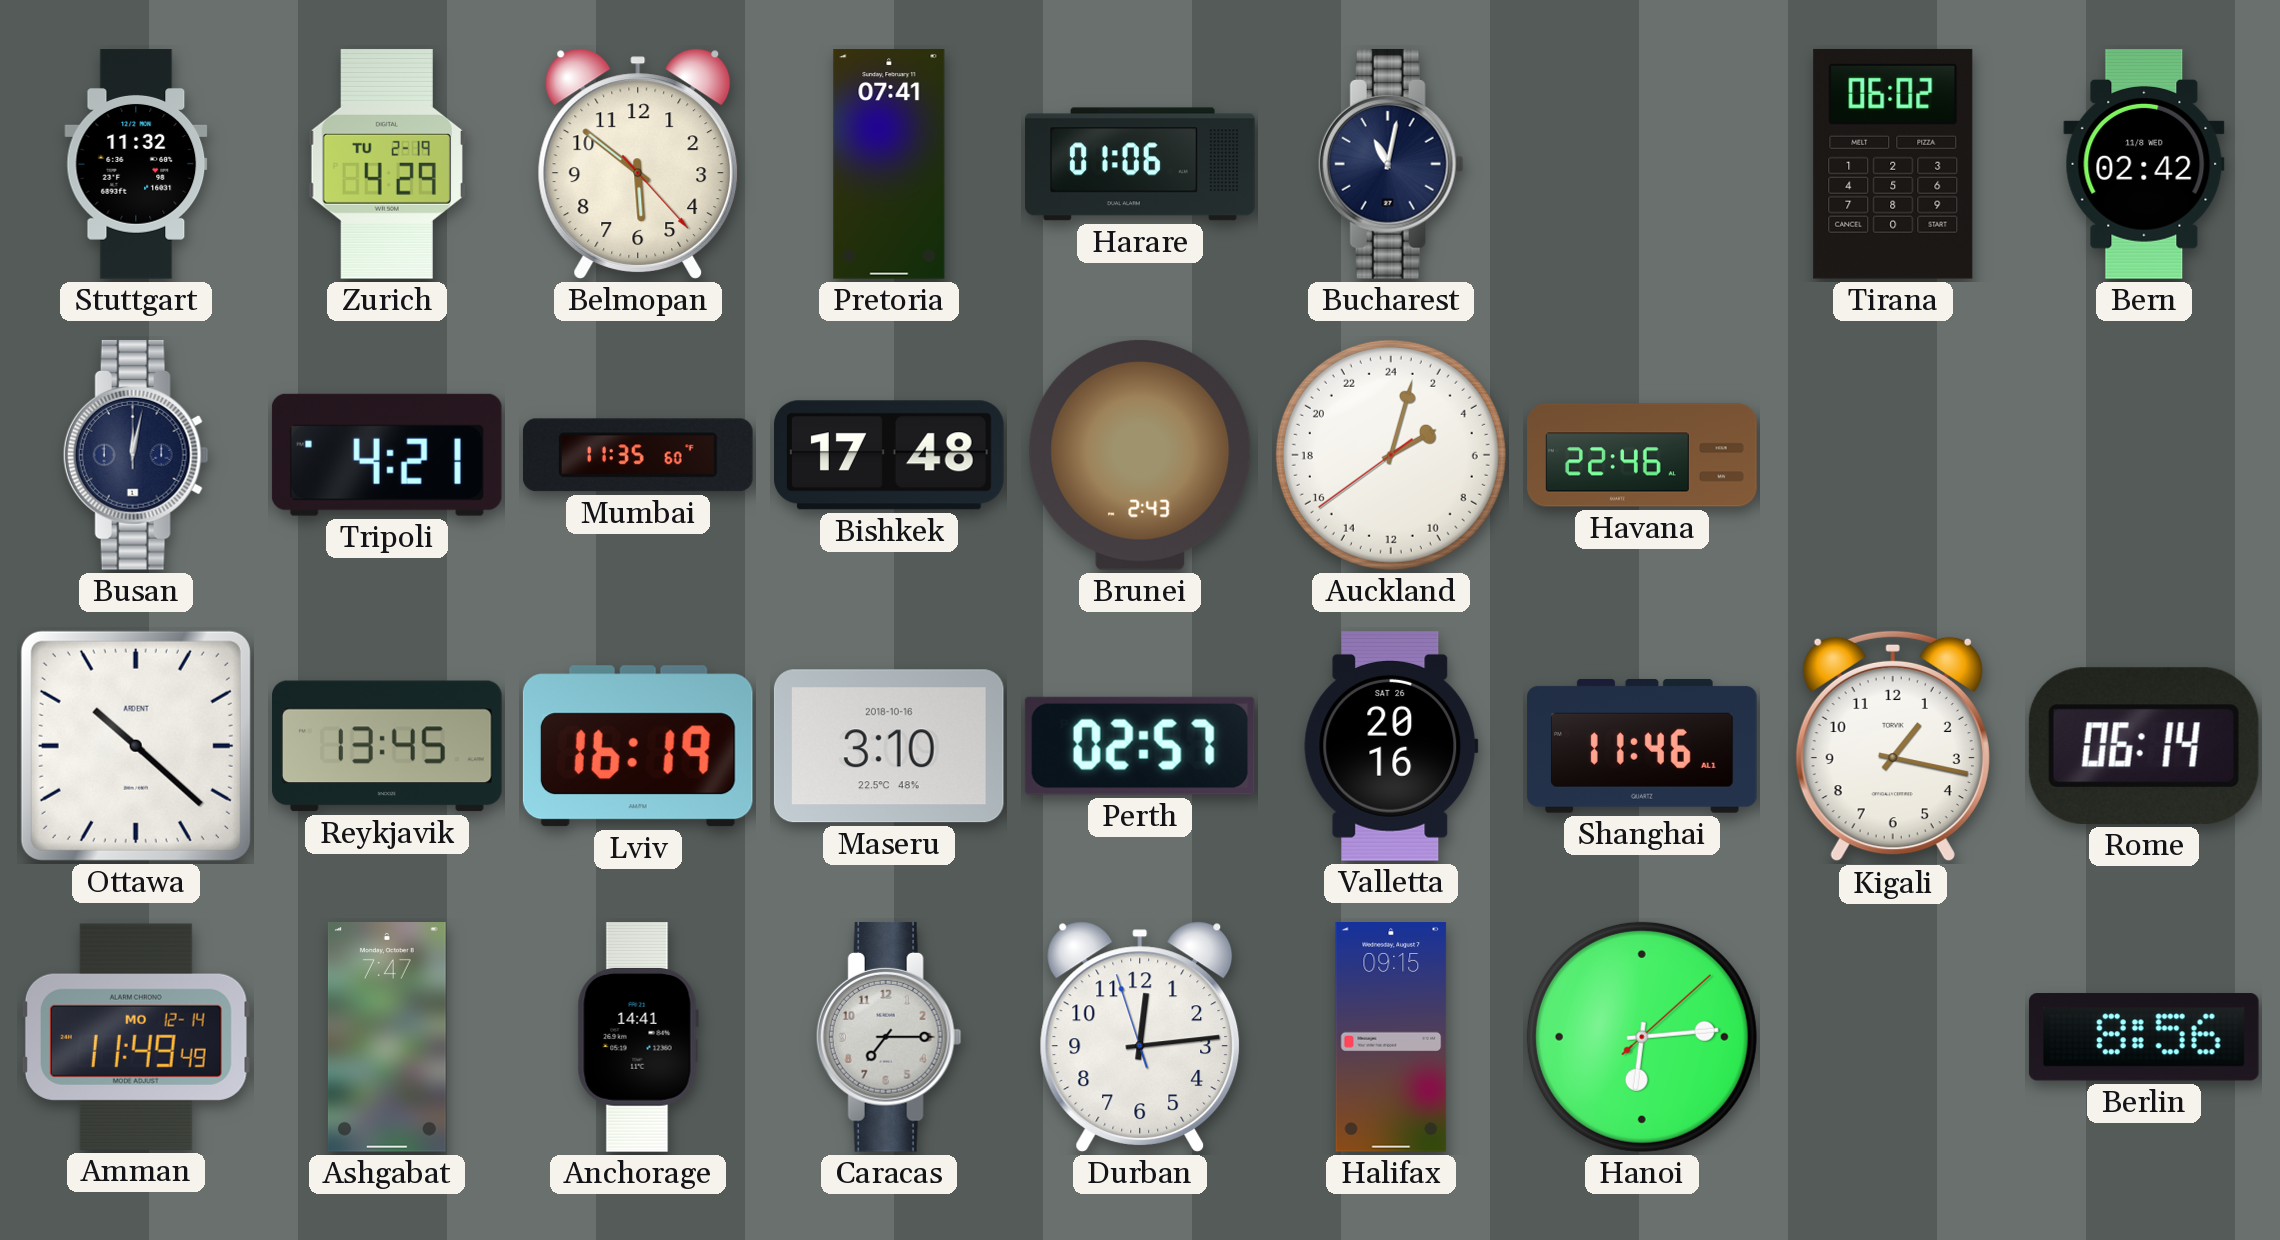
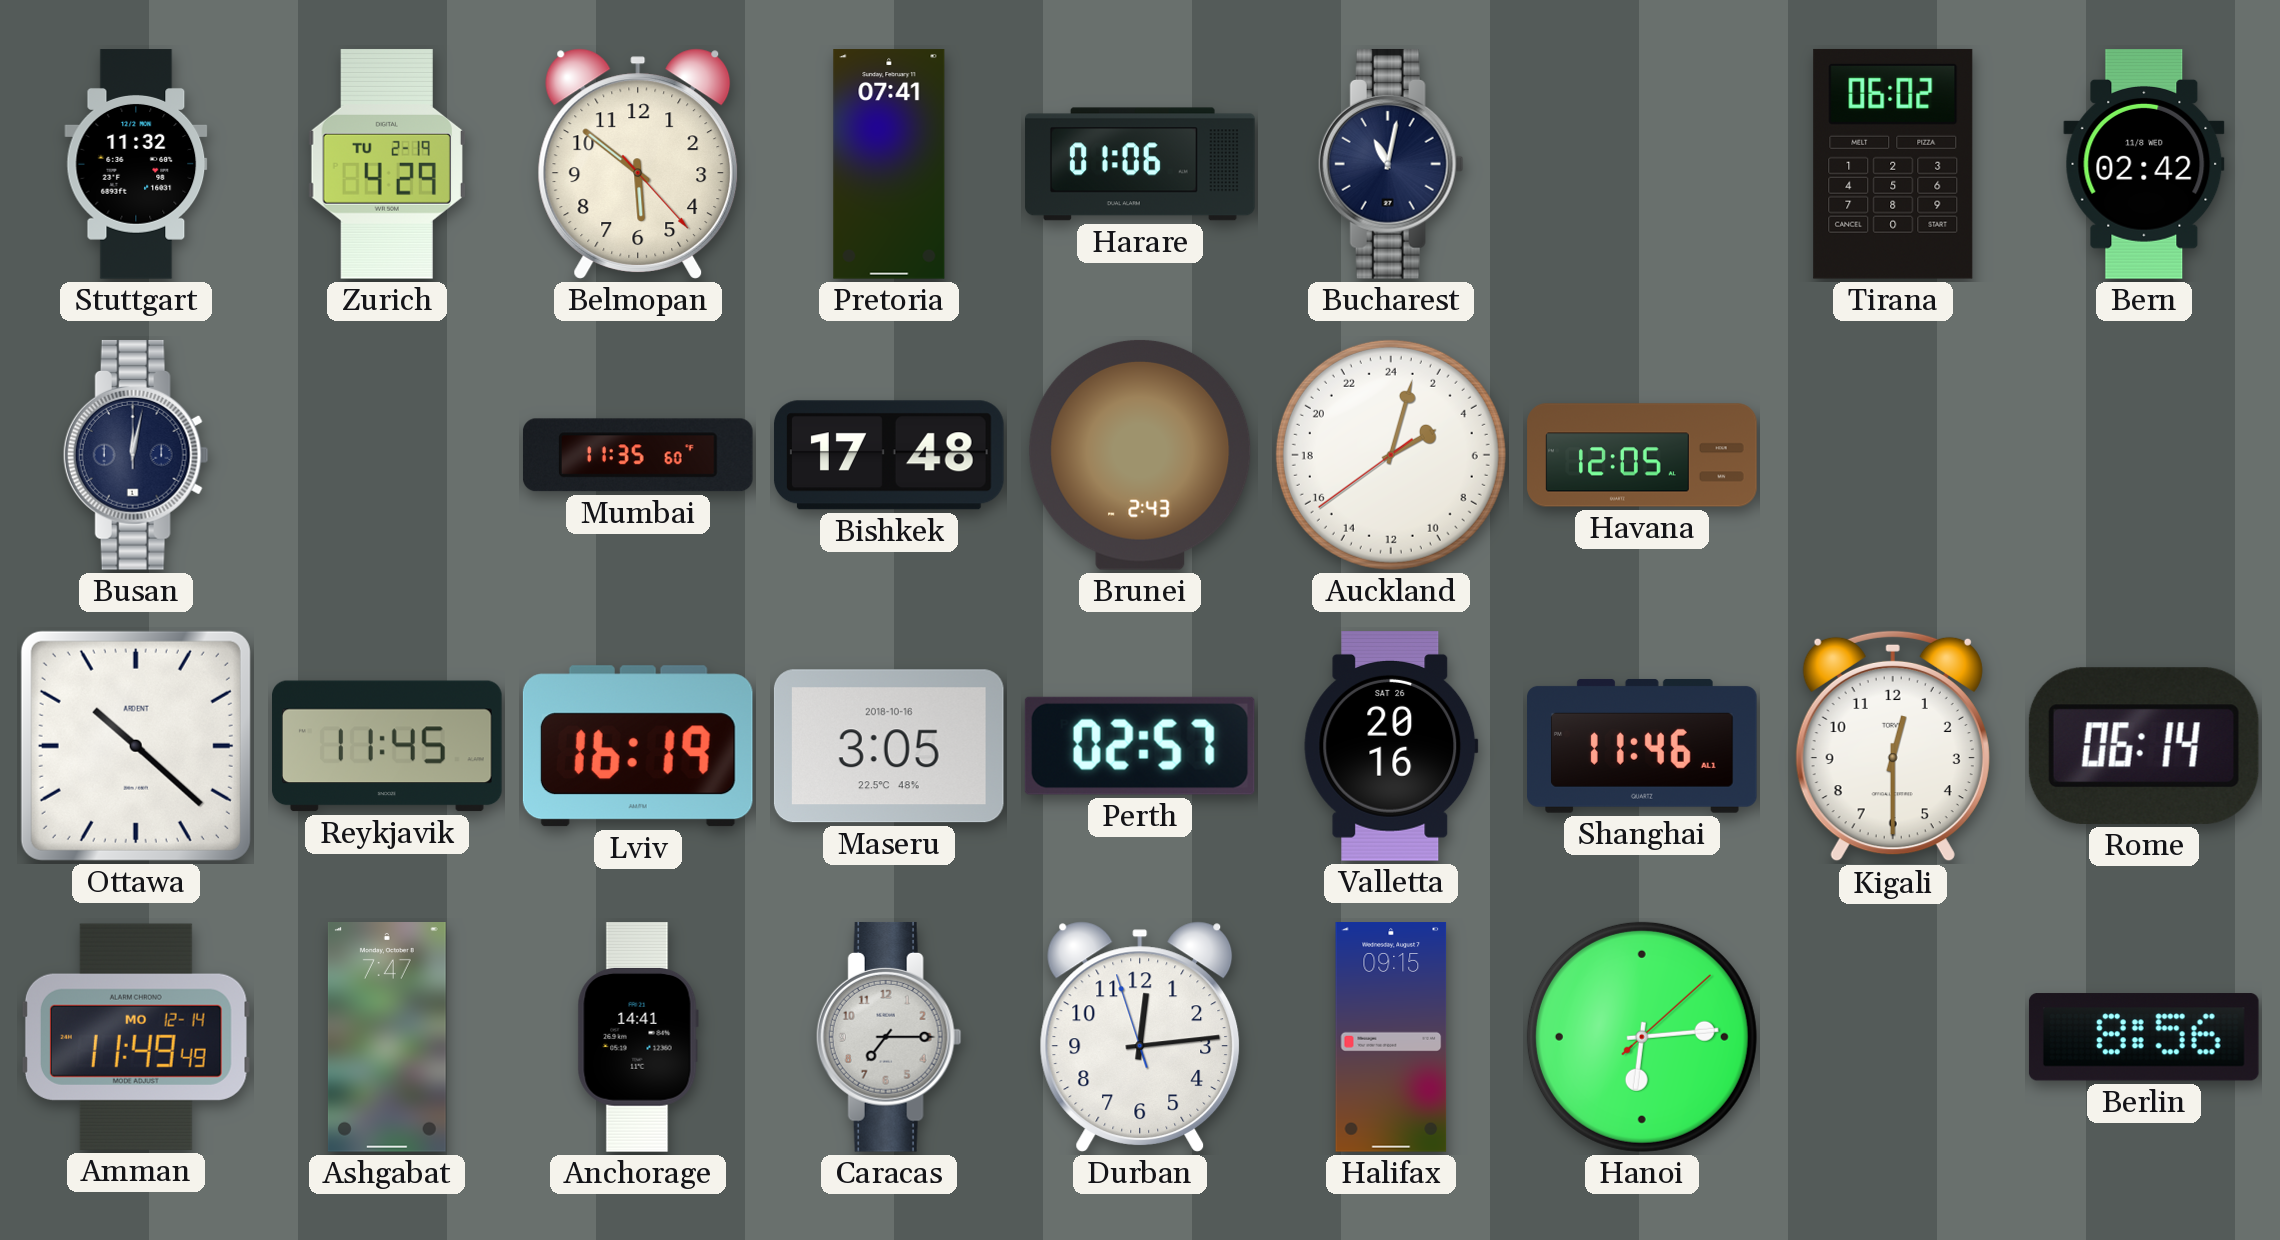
Tripoli: 4:21 -> none (387, 455)
Havana: 22:46 -> 12:05 (1642, 455)
Reykjavik: 13:45 -> 11:45 (388, 746)
Maseru: 3:10 -> 3:05 (889, 746)
Kigali: 1:17 -> 12:30 (1893, 746)
